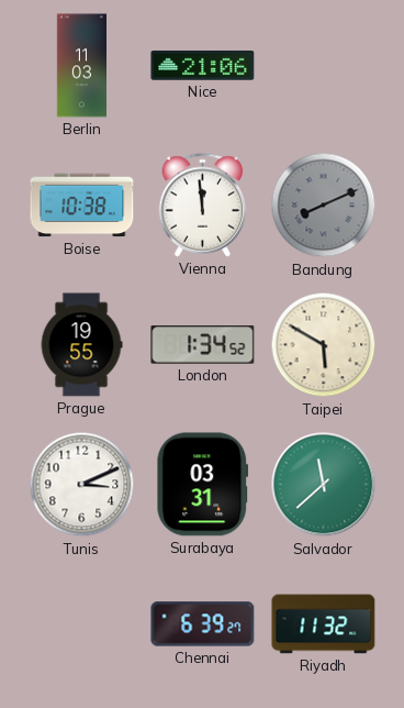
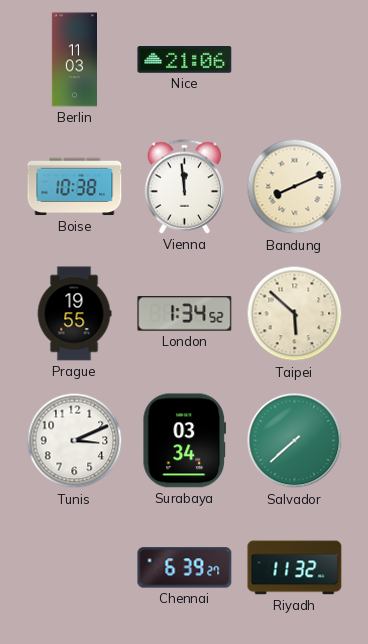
Bandung dial: grey -> cream (295, 187)
Taipei: 5:50 -> 5:52 (295, 314)
Surabaya: 03:31 -> 03:34 (185, 441)
Salvador: 11:38 -> 7:38 (295, 441)
